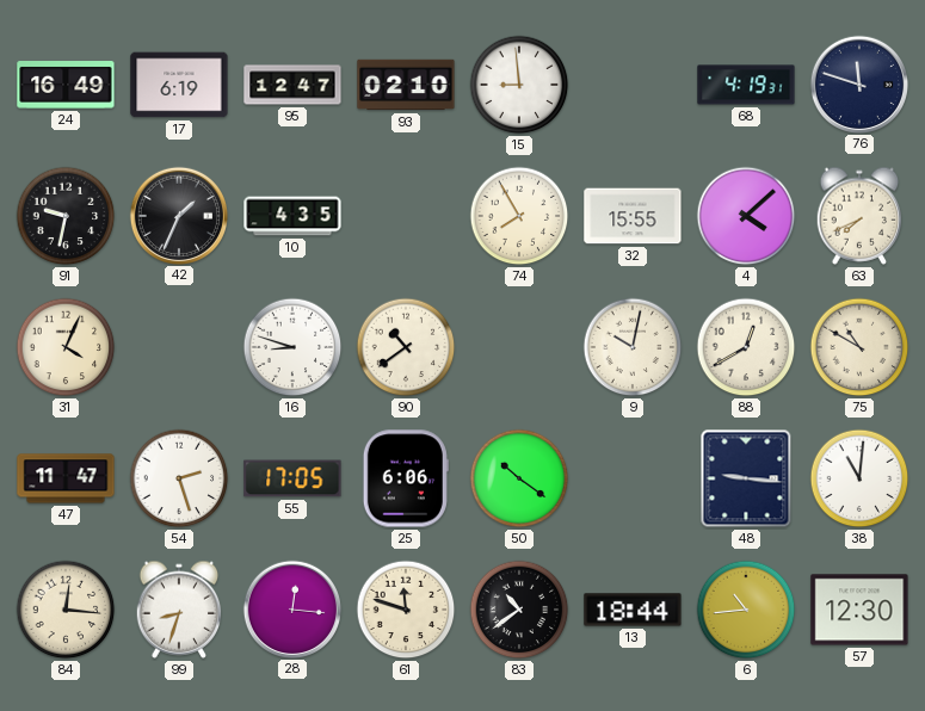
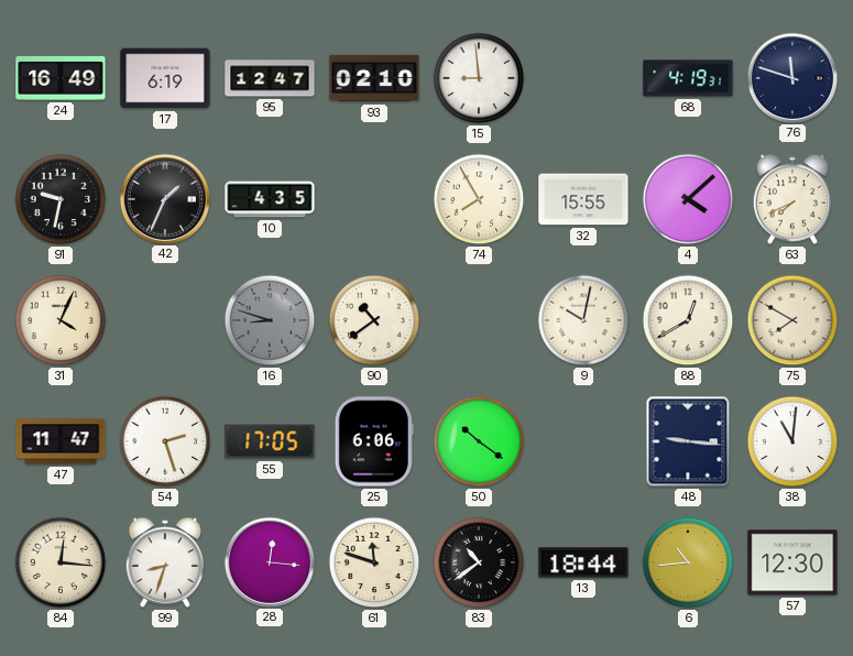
16 dial: white -> grey (270, 320)
75: 10:50 -> 7:50 (792, 320)
